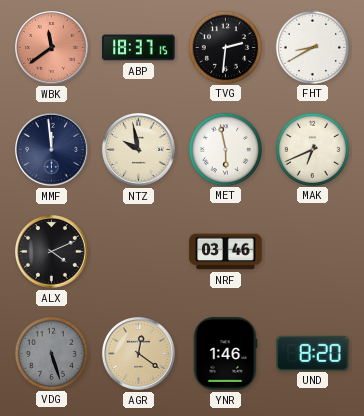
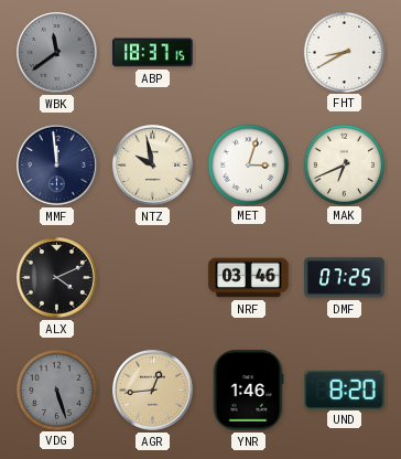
WBK dial: salmon -> grey (57, 53)
TVG: 2:31 -> none (225, 47)
MET: 5:58 -> 3:03 (248, 164)
DMF: none -> 07:25 (345, 278)
AGR: 12:21 -> 12:44 (153, 391)
